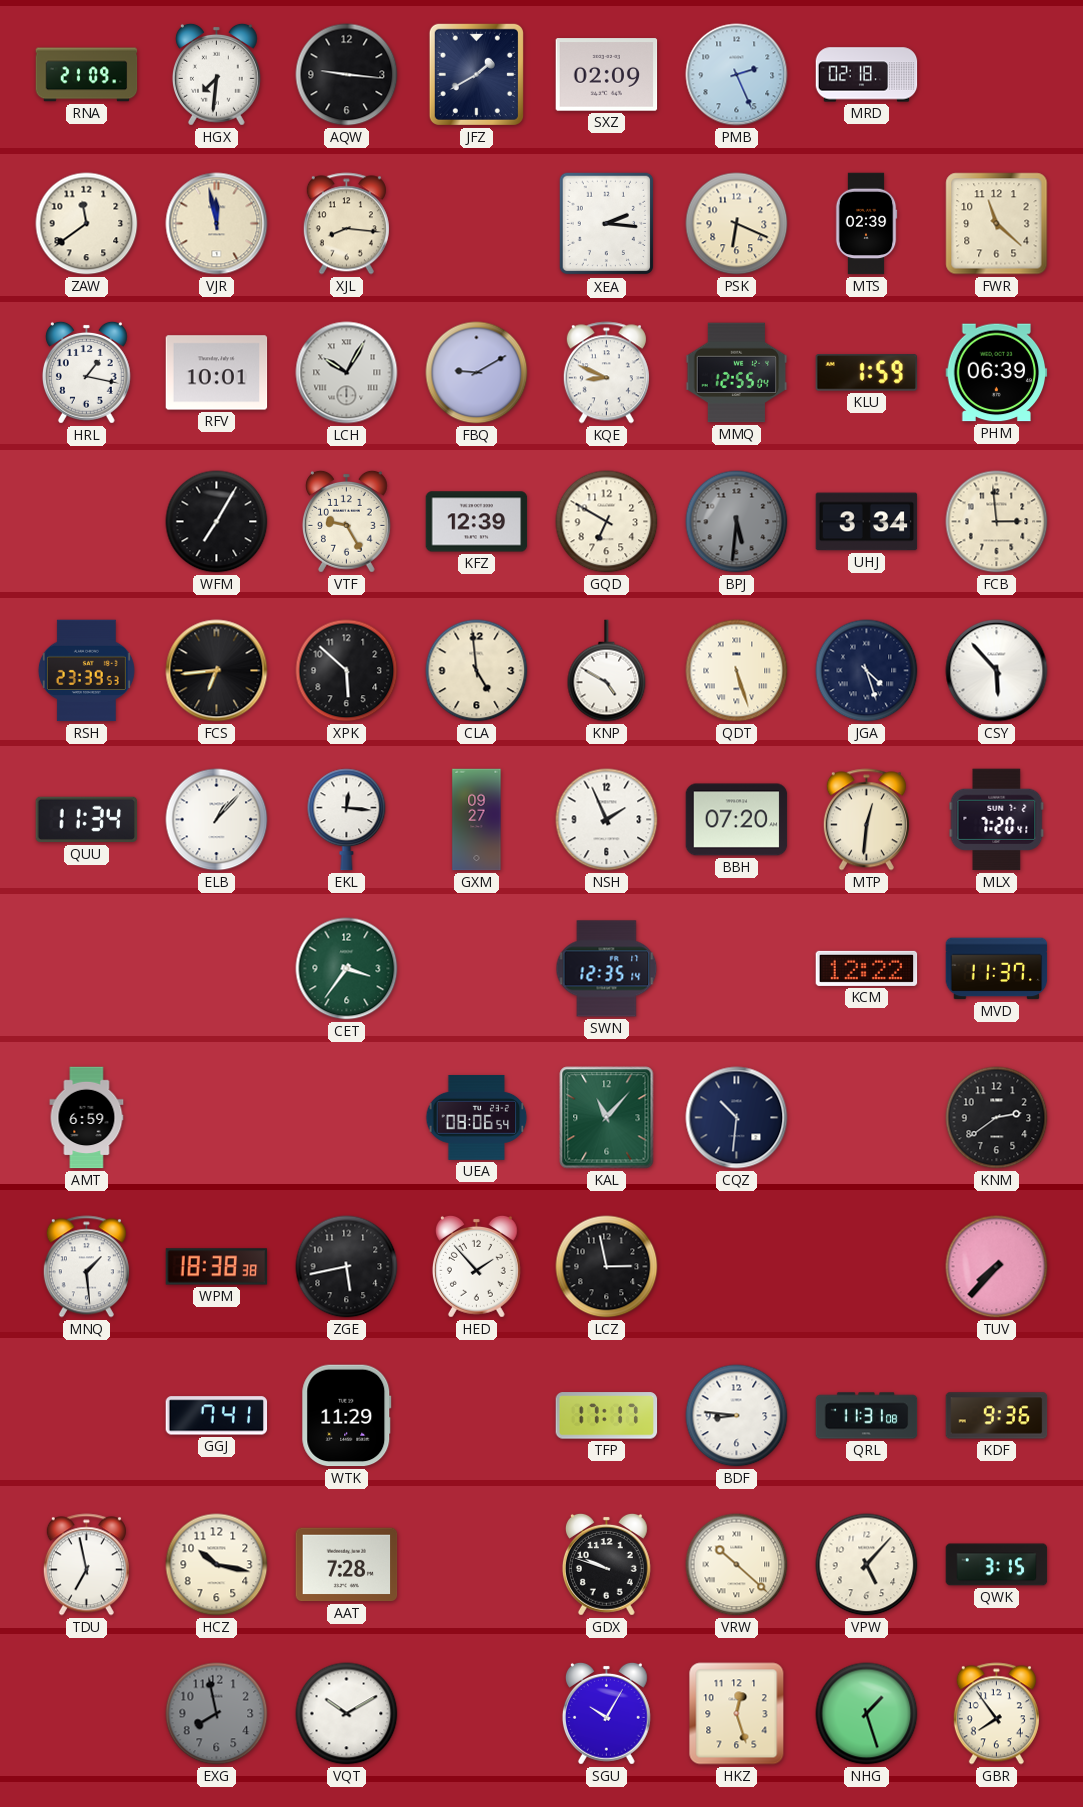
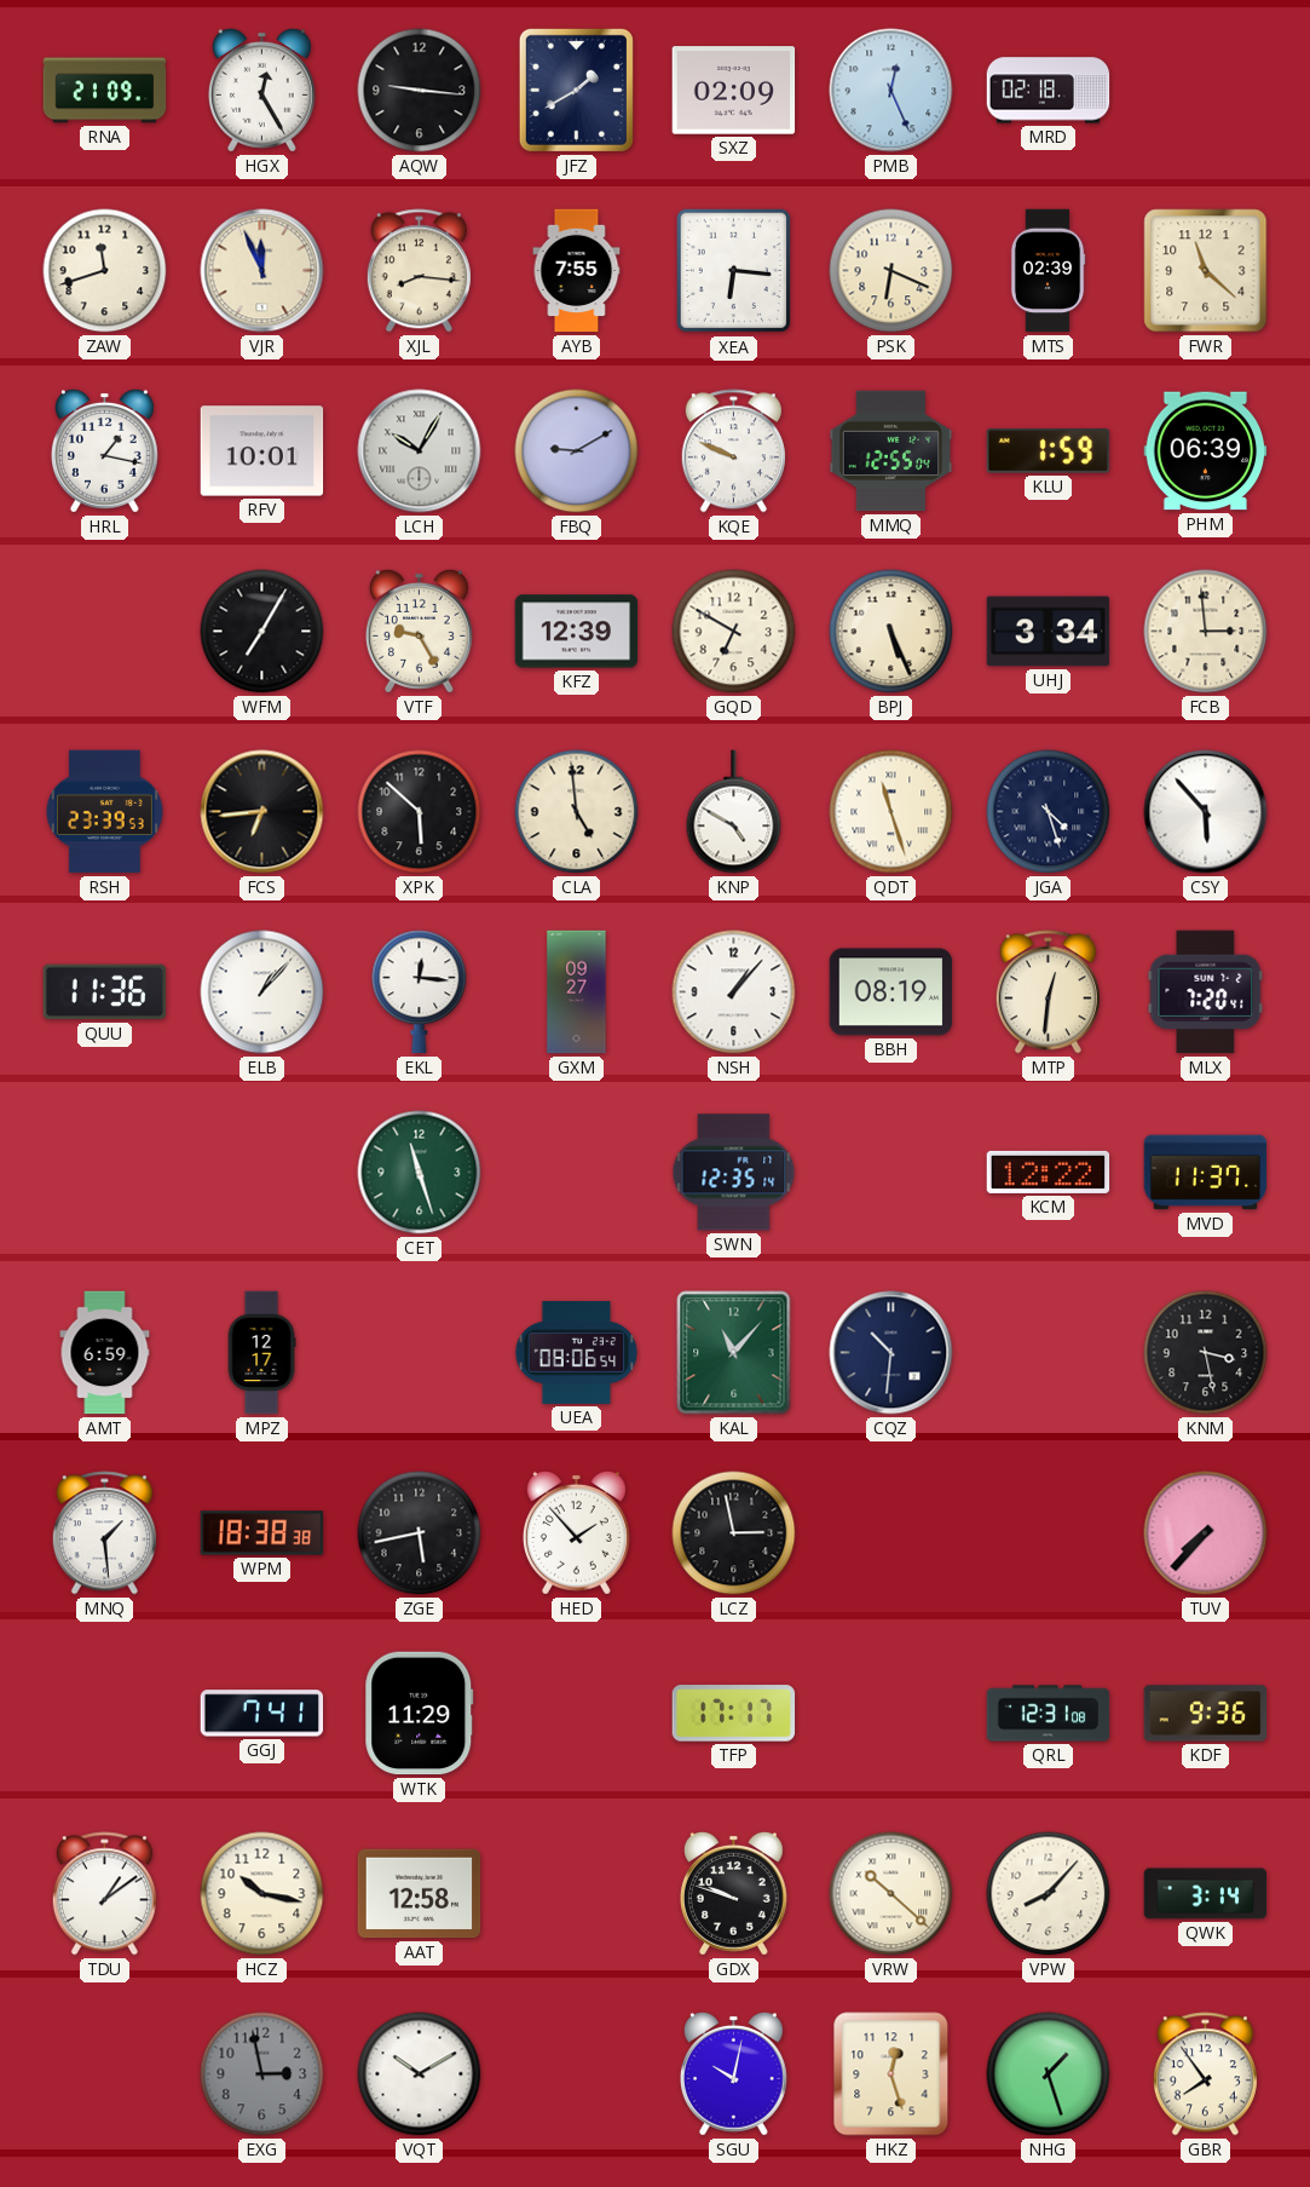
HGX: 7:31 -> 12:25 (261, 90)
PMB: 2:26 -> 12:26 (891, 91)
ZAW: 11:39 -> 11:42 (105, 271)
VJR: 11:58 -> 11:56 (262, 271)
AYB: none -> 7:55 (577, 271)
XEA: 2:16 -> 6:16 (733, 271)
KQE: 8:49 -> 9:49 (733, 451)
BPJ: 5:31 -> 5:26 (891, 632)
BPJ dial: grey -> cream (891, 632)
QDT: 5:27 -> 11:27 (891, 812)
QUU: 11:34 -> 11:36 (105, 992)
NSH: 1:56 -> 1:07 (734, 992)
BBH: 07:20 -> 08:19 (891, 992)
CET: 3:36 -> 11:27 (420, 1173)
MPZ: none -> 12:17 (261, 1353)
KNM: 2:39 -> 3:28 (1206, 1353)
BDF: 8:46 -> none (737, 1416)
QRL: 11:31 -> 12:31 (1049, 1714)
TDU: 6:58 -> 1:09 (104, 1894)
AAT: 7:28 -> 12:58 (420, 1894)
VPW: 5:07 -> 8:07 (1049, 1894)
QWK: 3:15 -> 3:14 (1206, 1894)
EXG: 7:58 -> 2:58 (262, 2074)
SGU: 10:05 -> 10:02 (733, 2073)
